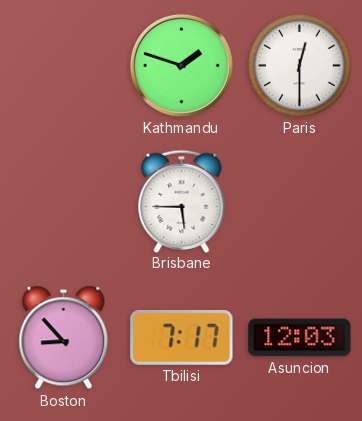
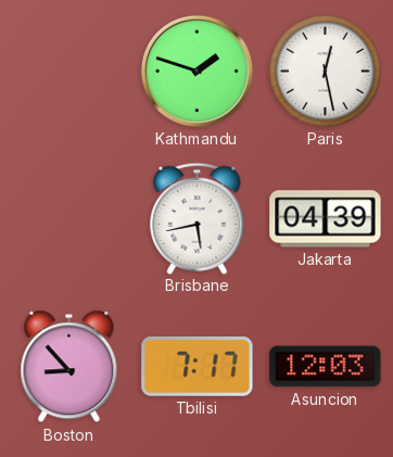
Paris: 12:30 -> 12:28 (326, 72)
Brisbane: 5:45 -> 5:43 (198, 218)
Jakarta: none -> 04:39 (326, 219)
